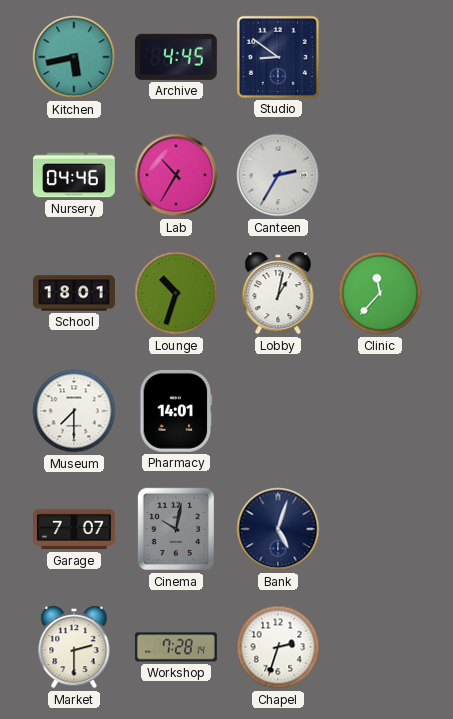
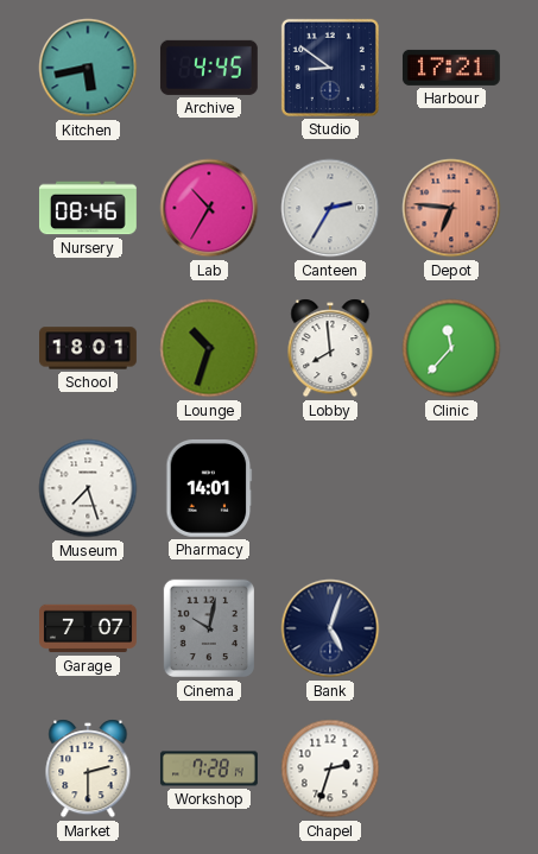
Harbour: none -> 17:21 (451, 68)
Nursery: 04:46 -> 08:46 (88, 208)
Depot: none -> 6:46 (451, 208)
Lobby: 1:02 -> 7:59 (330, 348)
Museum: 7:30 -> 7:27 (88, 488)
